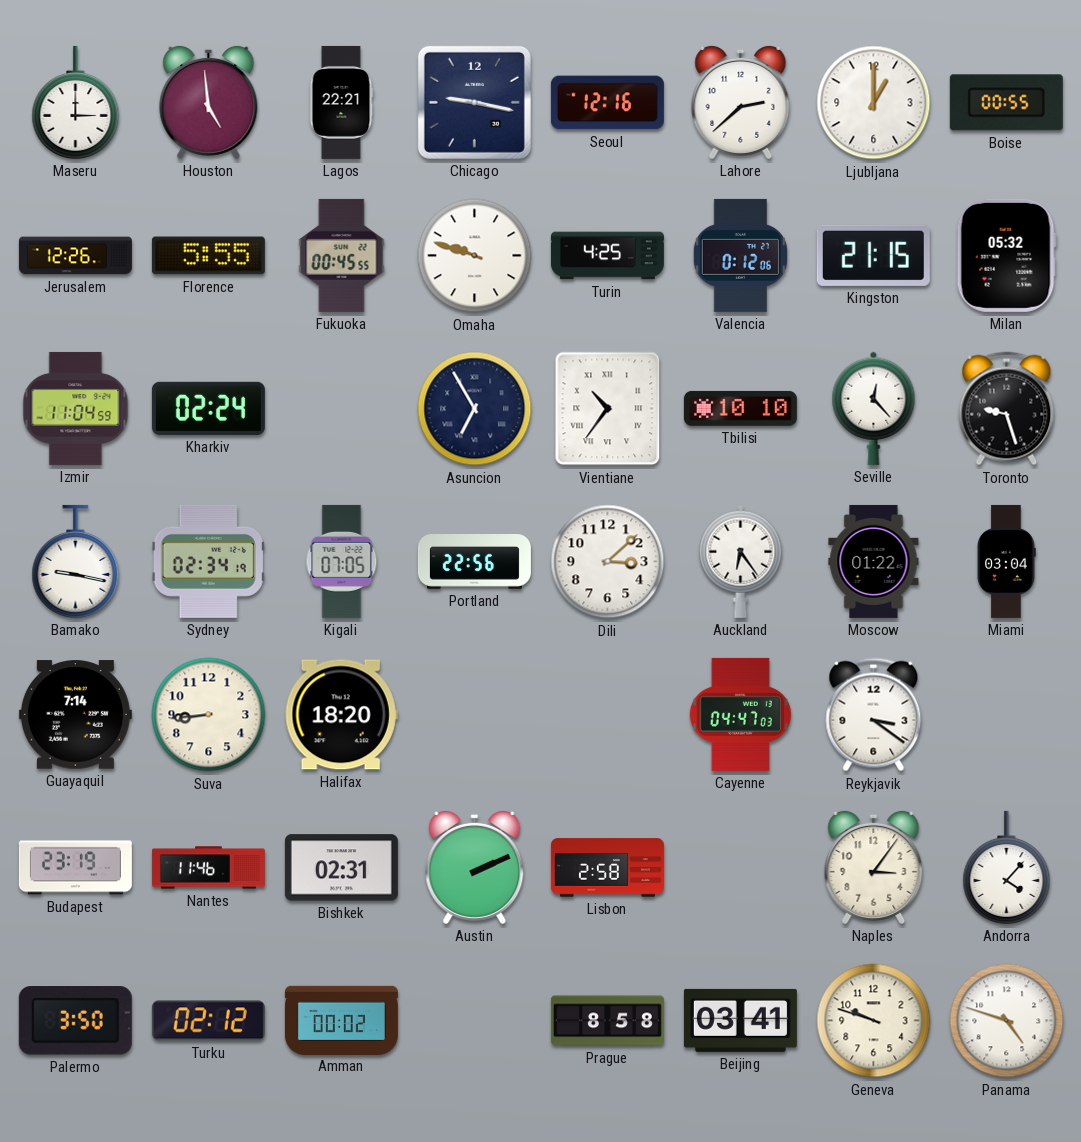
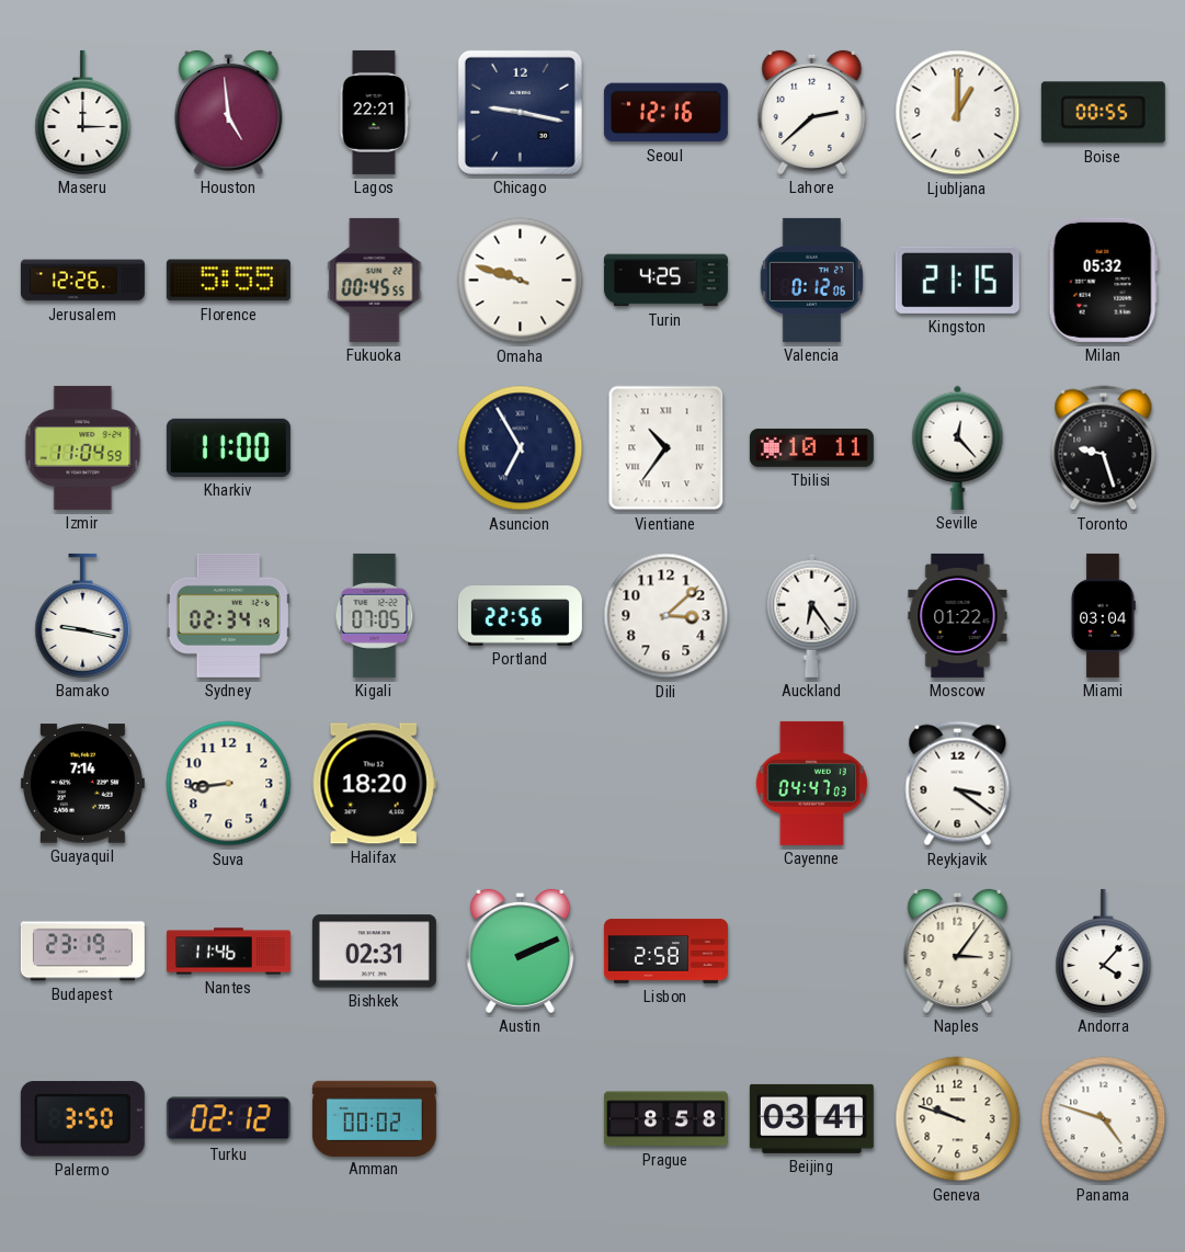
Kharkiv: 02:24 -> 11:00 (228, 447)
Tbilisi: 10:10 -> 10:11 (811, 447)
